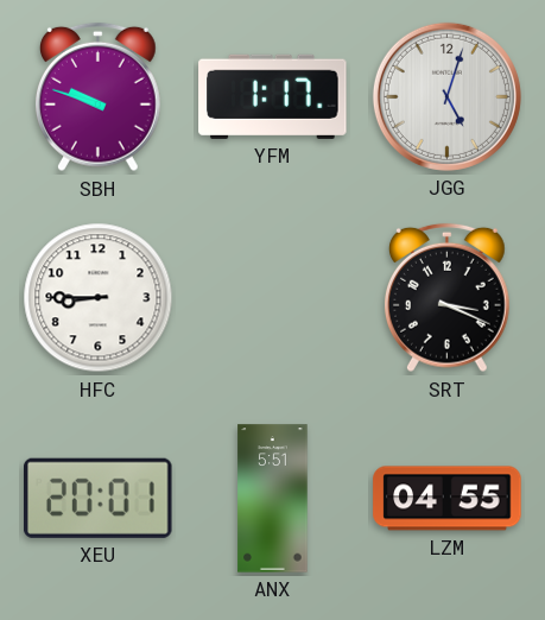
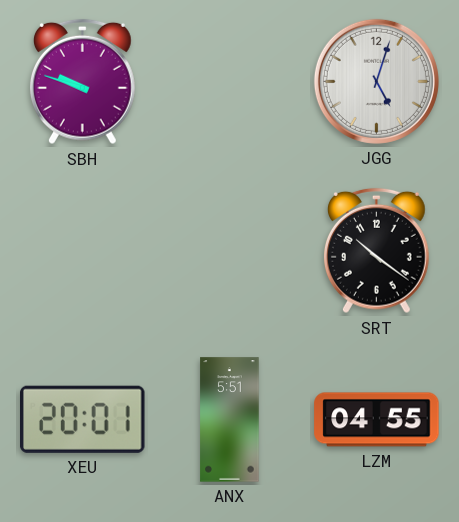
YFM: 1:17 -> none (273, 96)
HFC: 8:45 -> none (99, 298)
SRT: 3:19 -> 10:21 (377, 251)
